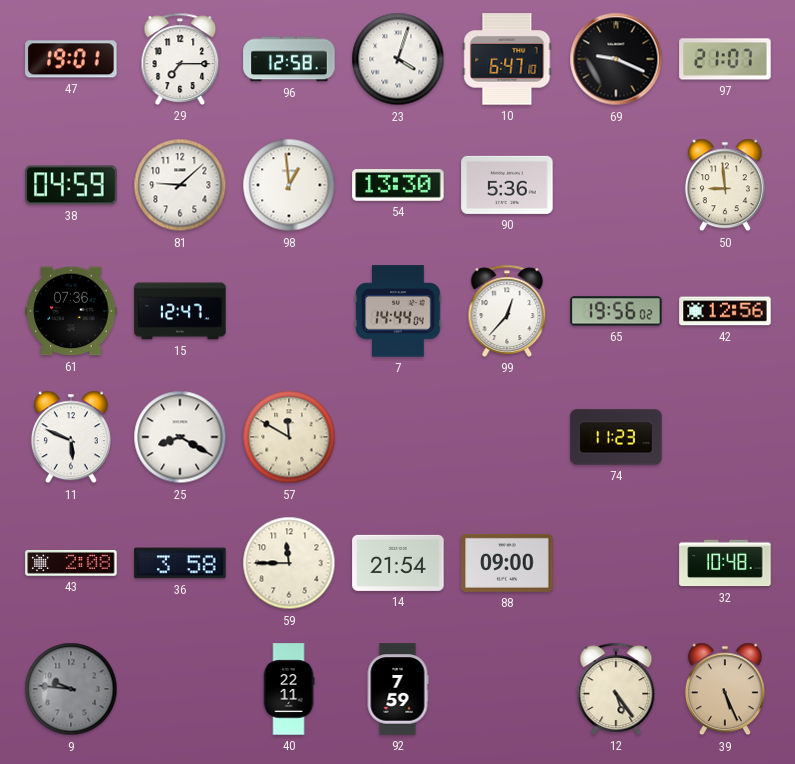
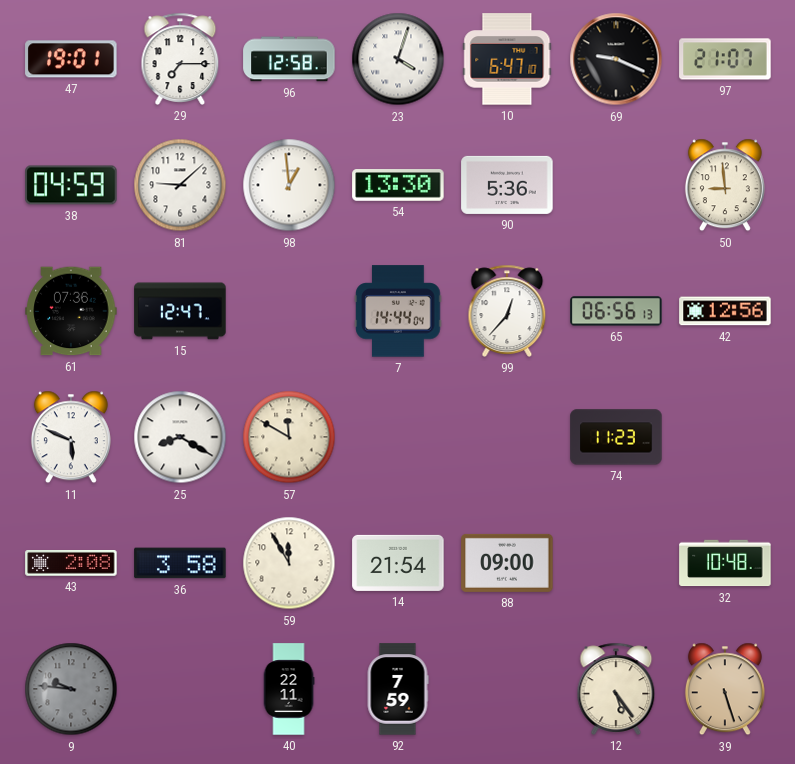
65: 19:56 -> 06:56 (616, 311)
59: 11:45 -> 11:55 (289, 563)
39: 5:26 -> 5:27 (725, 689)
